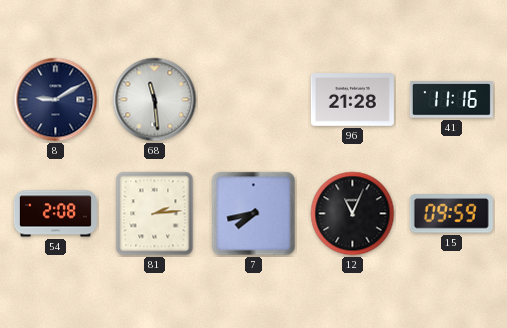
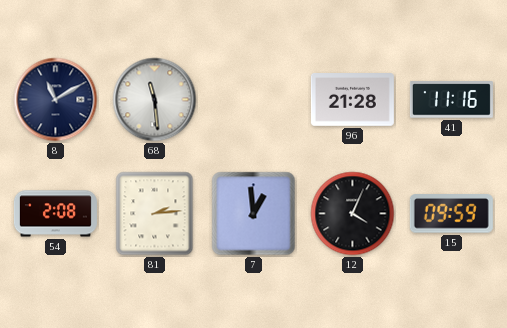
8: 9:10 -> 11:10 (56, 100)
7: 7:43 -> 12:59 (254, 214)
12: 11:04 -> 4:04 (353, 214)
